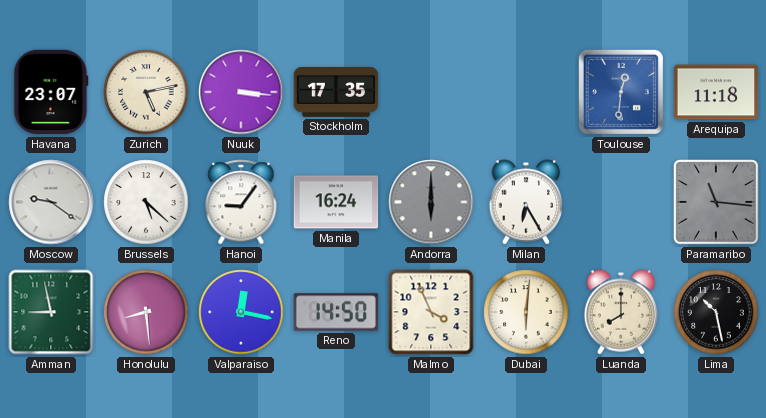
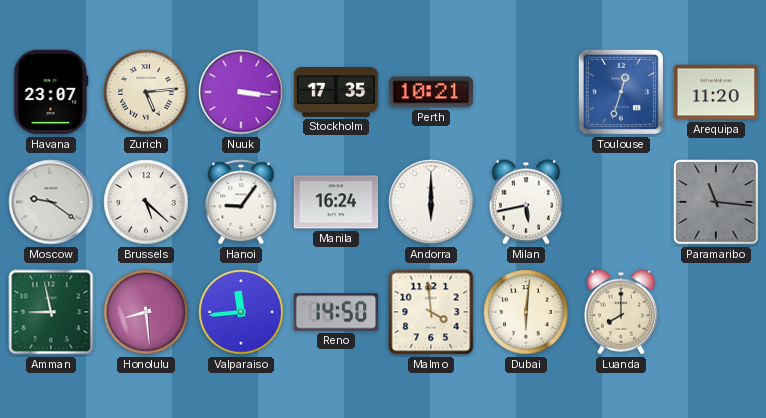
Zurich: 5:13 -> 5:14 (146, 92)
Perth: none -> 10:21 (431, 92)
Toulouse: 12:31 -> 12:33 (621, 92)
Arequipa: 11:18 -> 11:20 (716, 92)
Andorra dial: grey -> white (431, 202)
Milan: 6:25 -> 5:43 (526, 202)
Valparaiso: 12:17 -> 11:44 (241, 312)
Malmo: 3:56 -> 3:59 (431, 312)
Lima: 10:28 -> none (716, 312)
